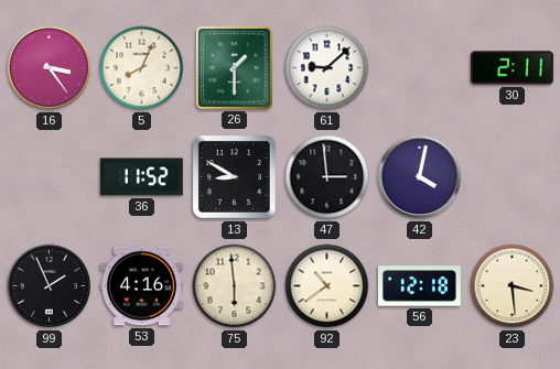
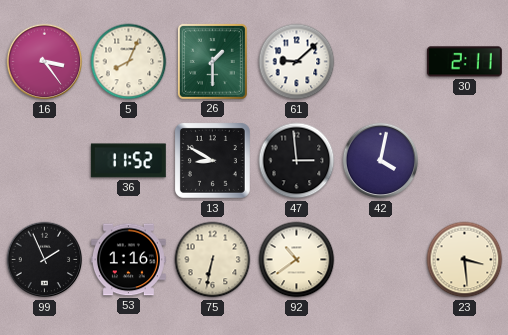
53: 4:16 -> 1:16 (128, 260)
75: 5:59 -> 6:32 (213, 260)
56: 12:18 -> none (419, 286)
